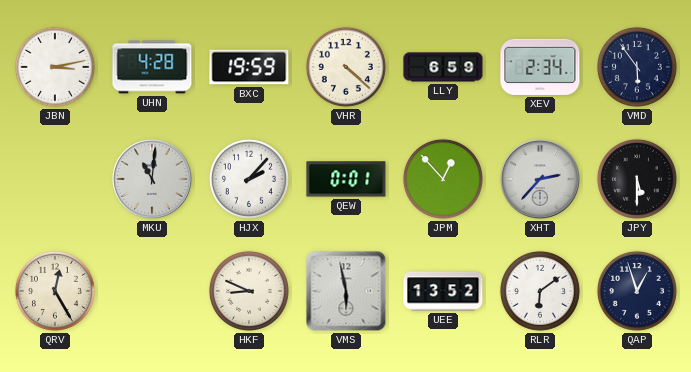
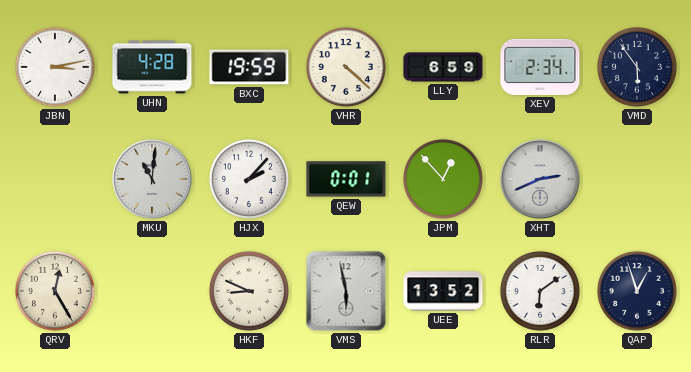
XHT: 2:37 -> 2:41 (540, 179)
JPY: 5:30 -> none (637, 179)
